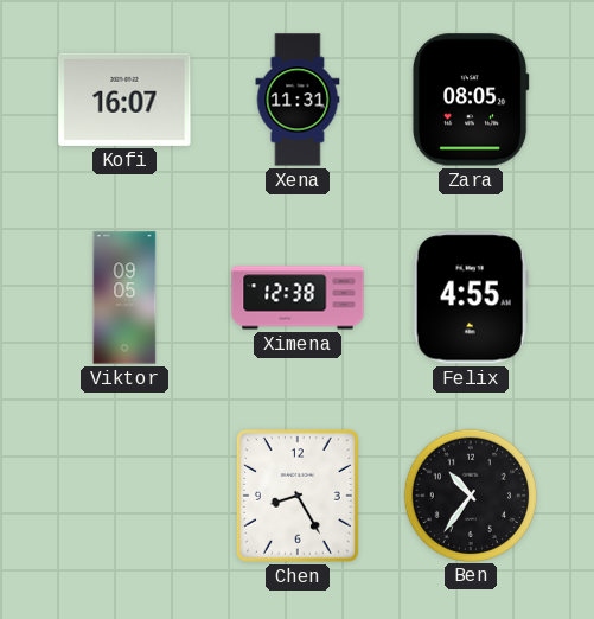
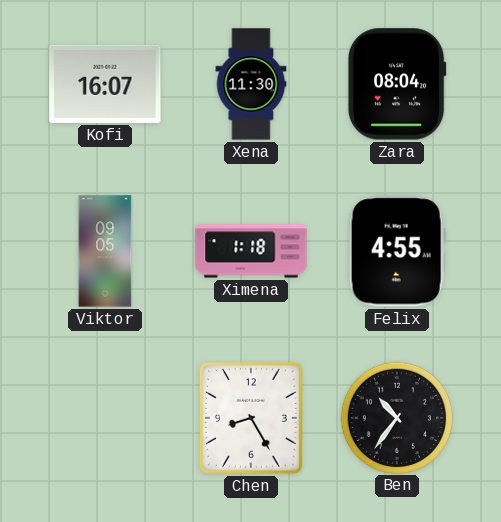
Xena: 11:31 -> 11:30 (251, 84)
Zara: 08:05 -> 08:04 (397, 84)
Ximena: 12:38 -> 1:18 (251, 251)
